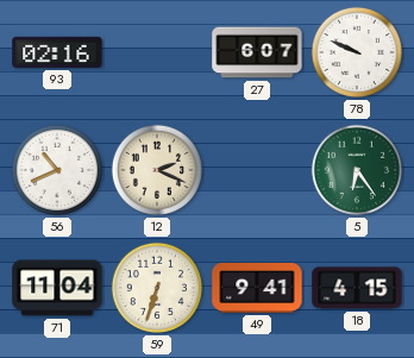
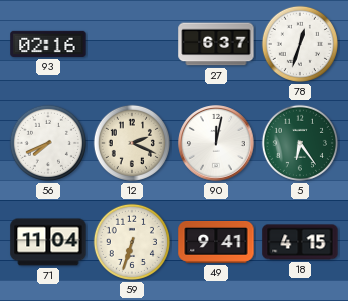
27: 6:07 -> 6:37 (216, 44)
78: 9:49 -> 12:33 (300, 44)
56: 10:41 -> 7:41 (48, 143)
90: none -> 12:02 (217, 144)
